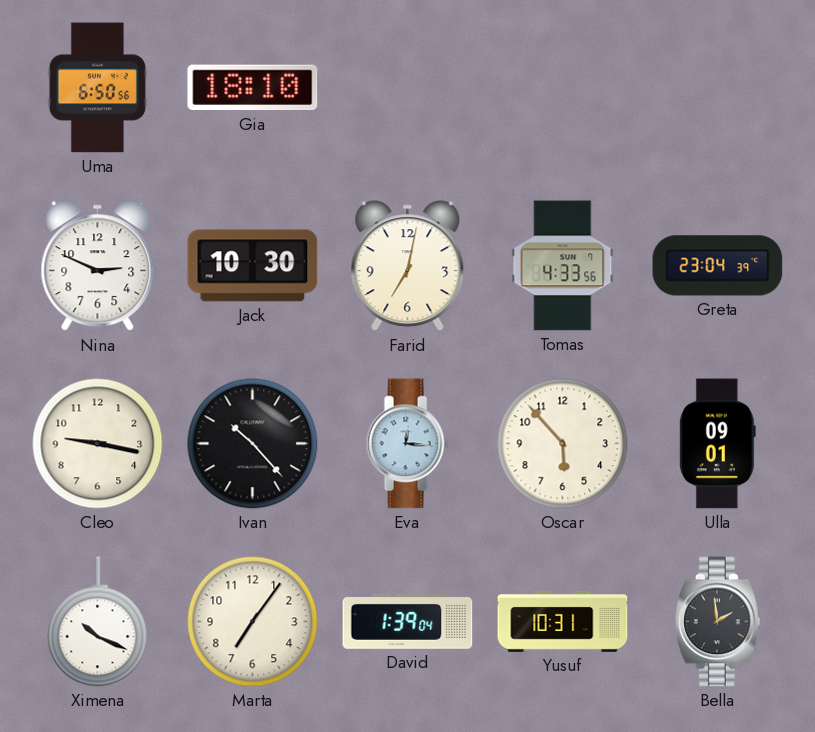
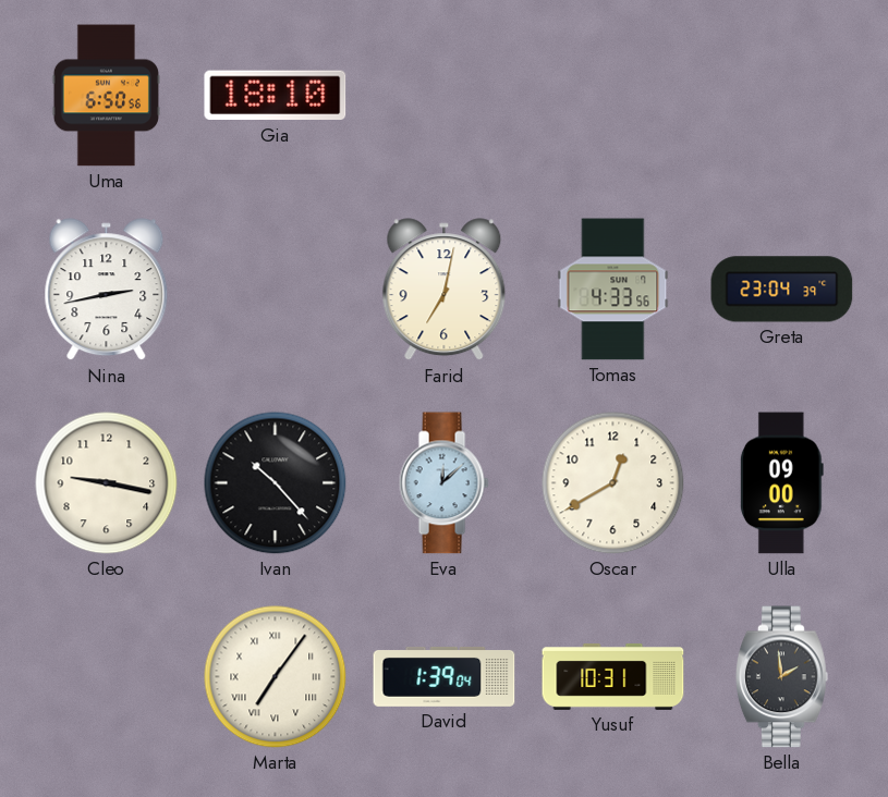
Nina: 2:49 -> 2:43 (107, 290)
Jack: 10:30 -> none (253, 266)
Eva: 12:16 -> 12:08 (443, 483)
Oscar: 5:53 -> 12:40 (613, 483)
Ulla: 09:01 -> 09:00 (781, 483)
Ximena: 10:19 -> none (98, 622)
Marta numerals: Arabic -> Roman (276, 677)
